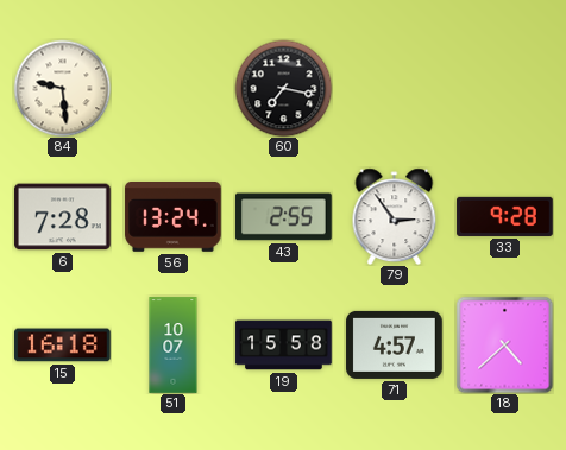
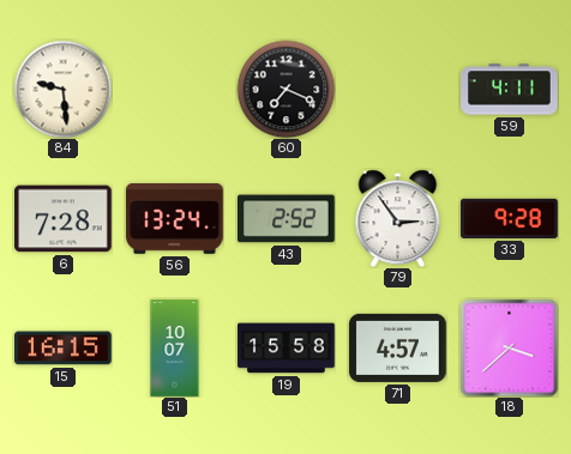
60: 7:17 -> 7:19 (285, 89)
59: none -> 4:11 (510, 90)
43: 2:55 -> 2:52 (287, 219)
15: 16:18 -> 16:15 (64, 349)
18: 4:38 -> 3:38 (509, 347)
